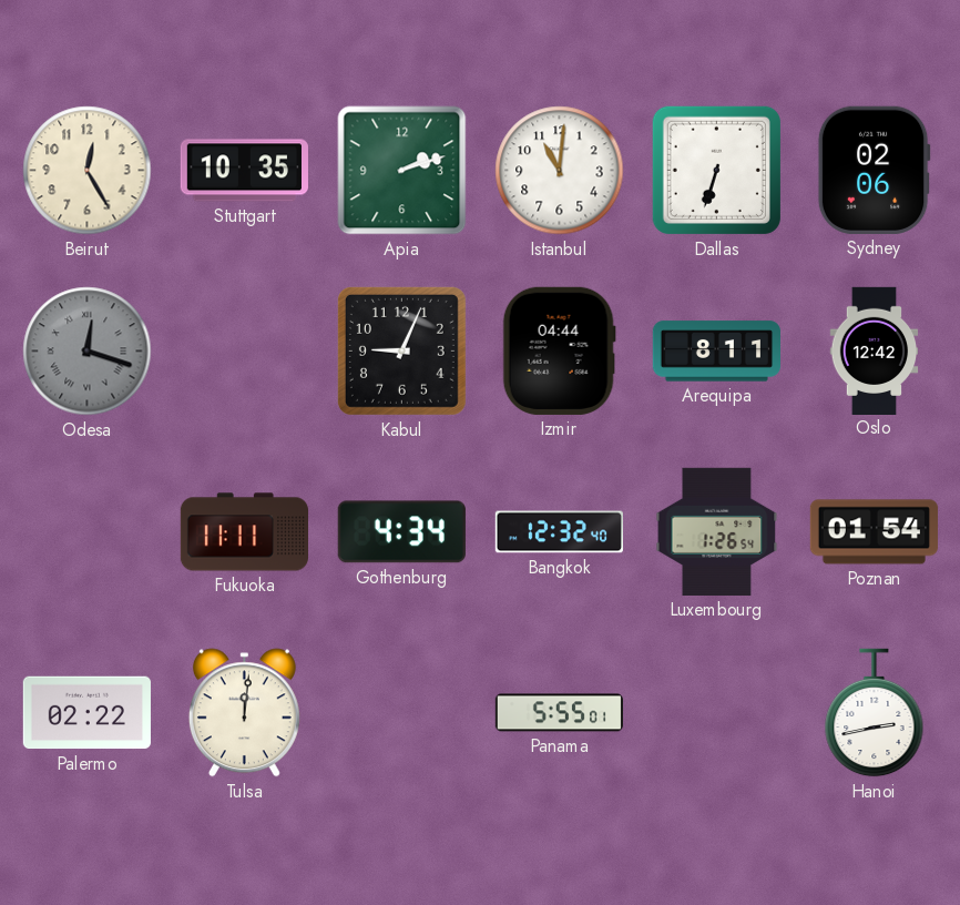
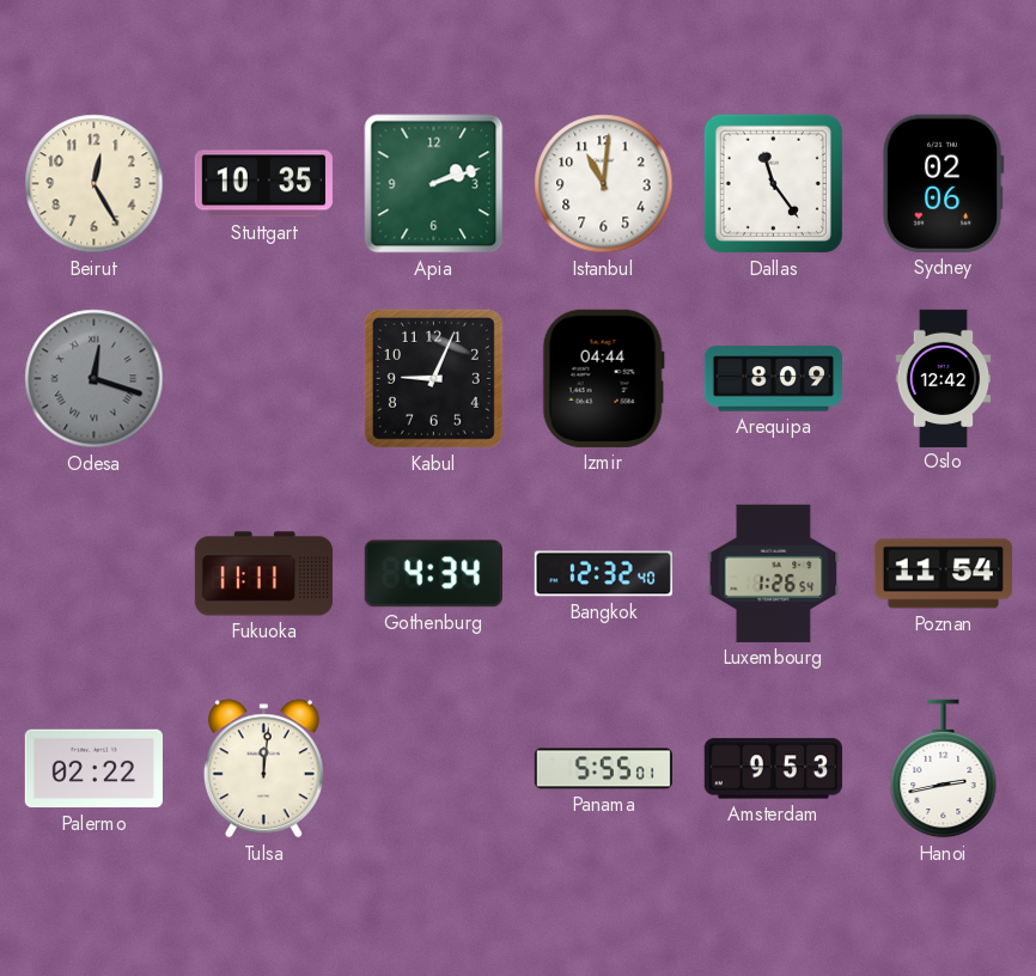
Dallas: 6:33 -> 11:24 (773, 183)
Arequipa: 8:11 -> 8:09 (773, 379)
Poznan: 01:54 -> 11:54 (943, 574)
Amsterdam: none -> 9:53 (773, 769)
